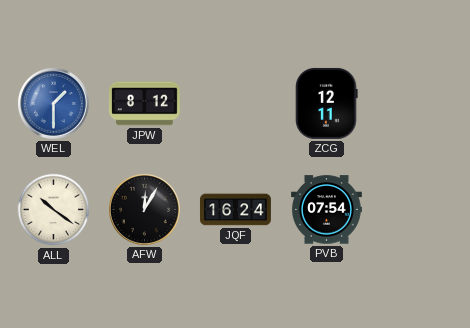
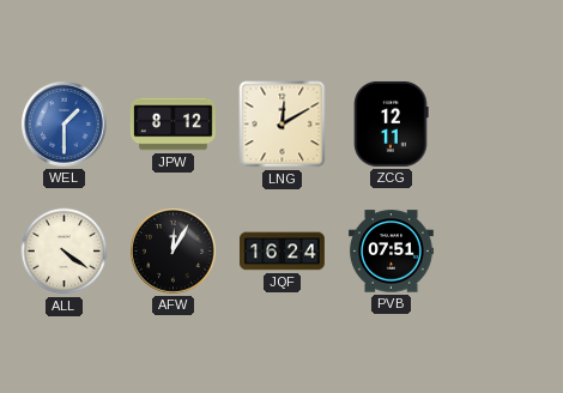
LNG: none -> 12:10 (283, 125)
ALL: 10:21 -> 4:21 (65, 252)
PVB: 07:54 -> 07:51 (391, 252)
